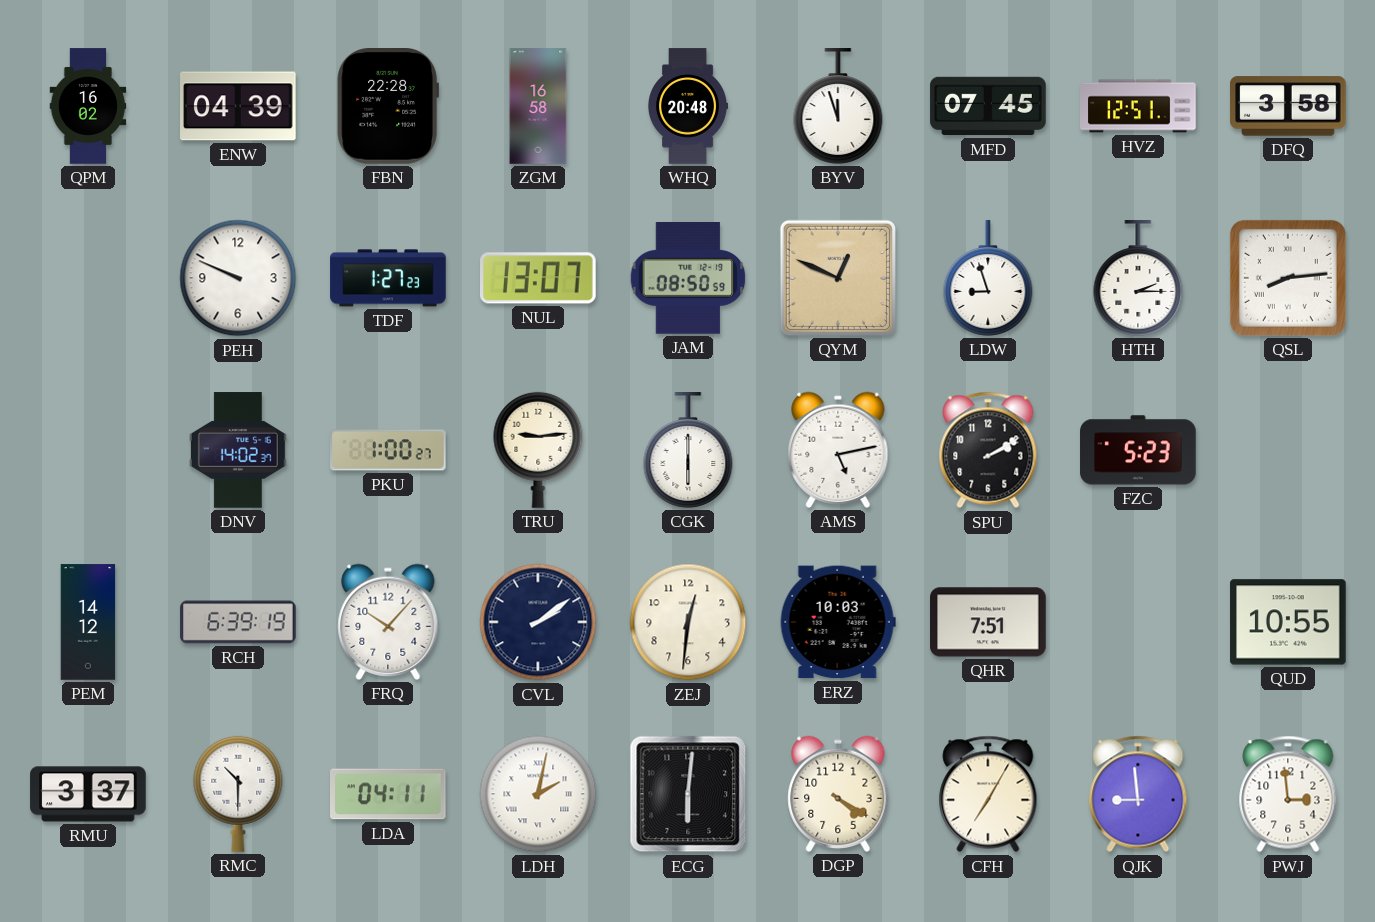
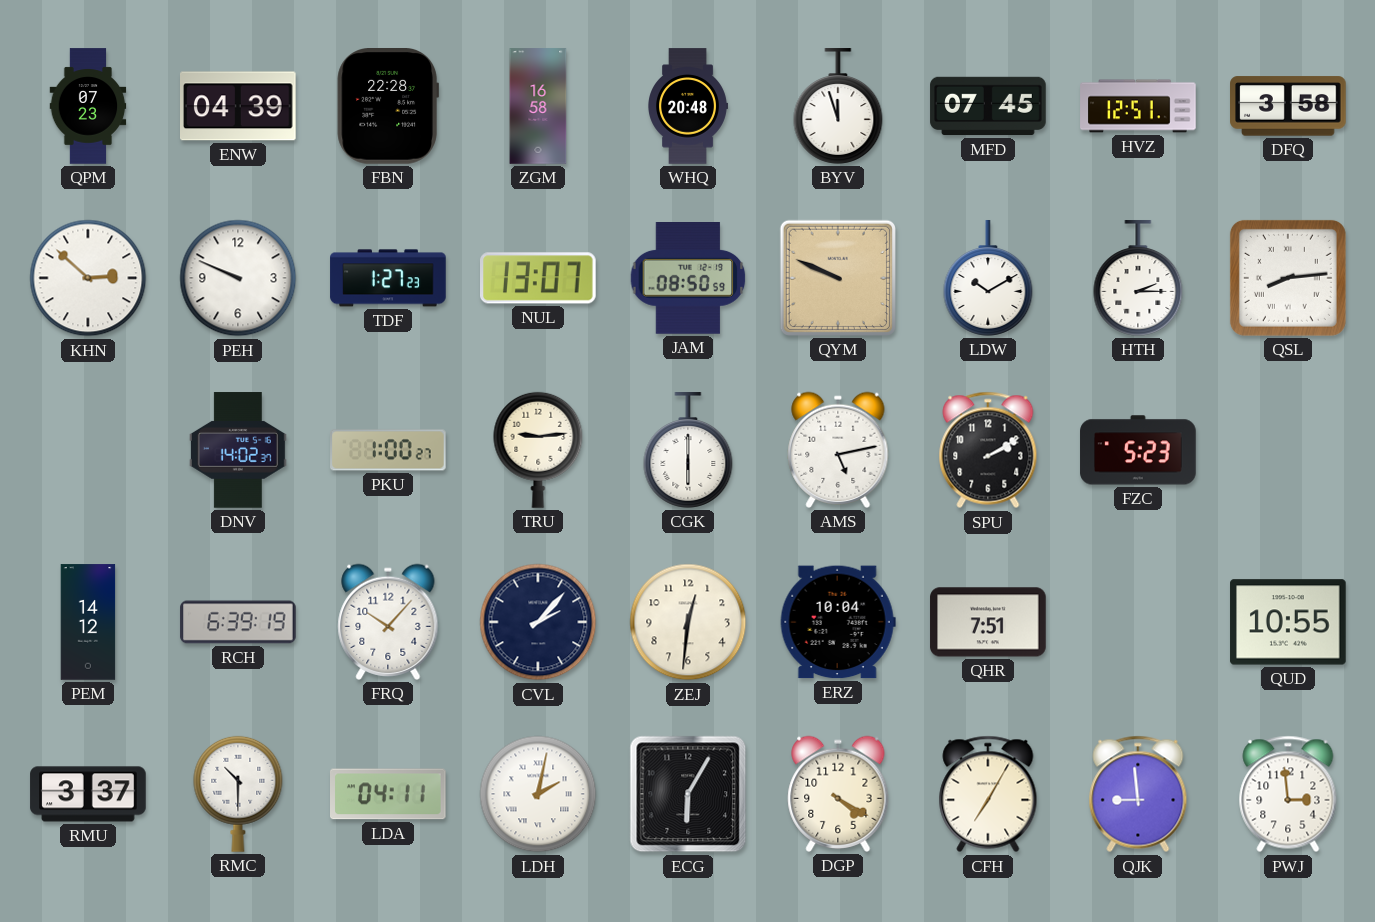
QPM: 16:02 -> 07:23 (88, 106)
KHN: none -> 2:52 (88, 278)
QYM: 12:49 -> 9:49 (838, 278)
LDW: 8:57 -> 10:10 (988, 278)
CVL: 2:09 -> 2:07 (538, 622)
ERZ: 10:03 -> 10:04 (838, 622)
ECG: 6:01 -> 6:05 (688, 794)
